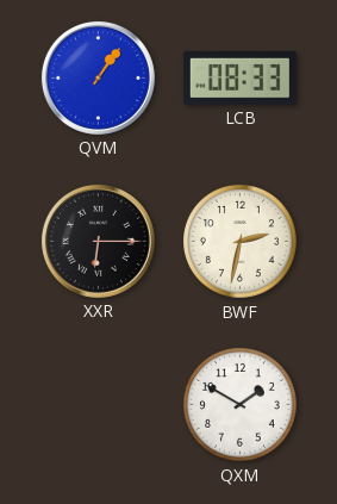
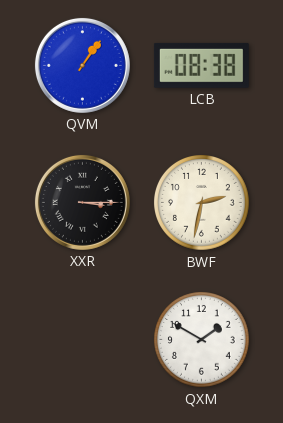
LCB: 08:33 -> 08:38 (201, 65)
XXR: 6:15 -> 3:15 (82, 202)
